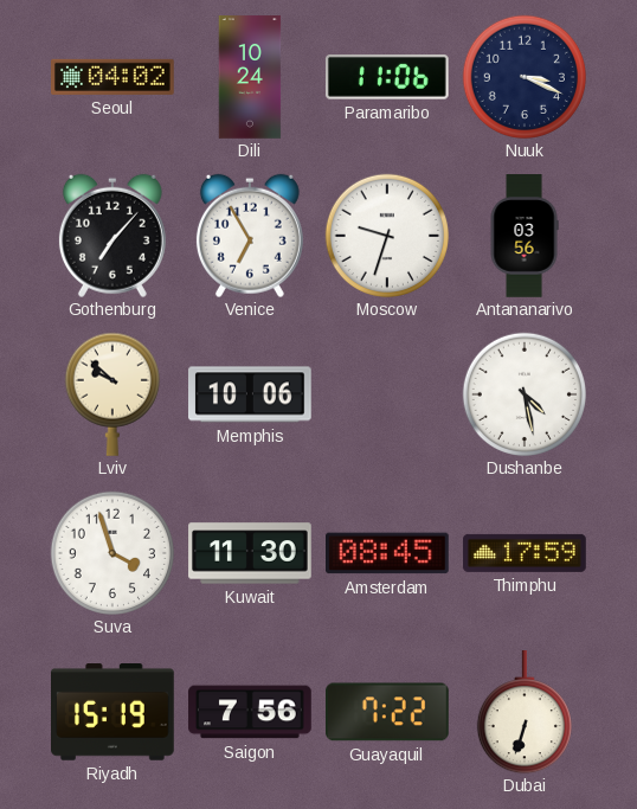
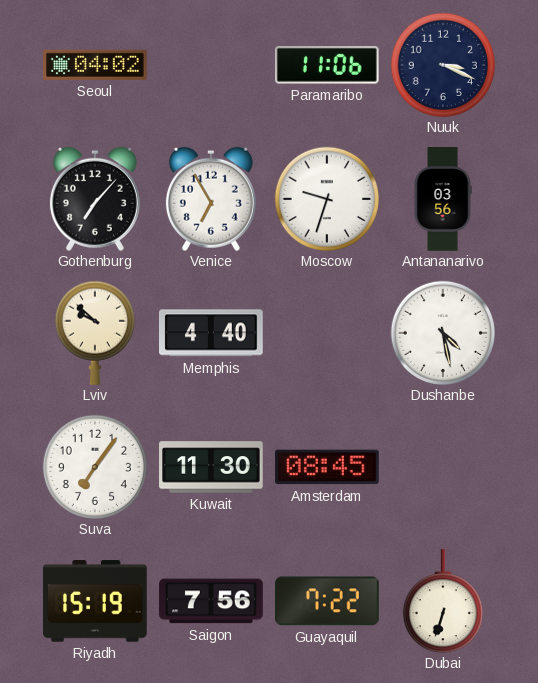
Dili: 10:24 -> none (250, 77)
Memphis: 10:06 -> 4:40 (212, 333)
Suva: 3:57 -> 7:06 (94, 466)
Thimphu: 17:59 -> none (525, 553)
